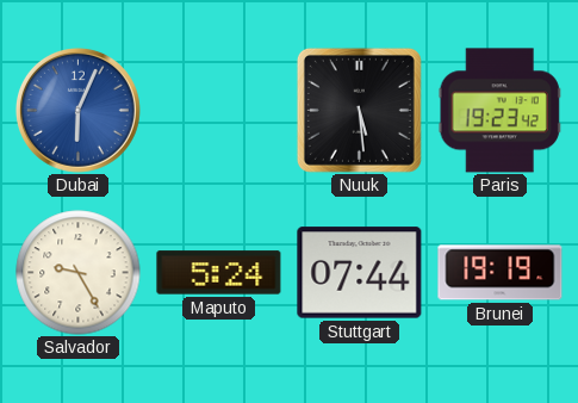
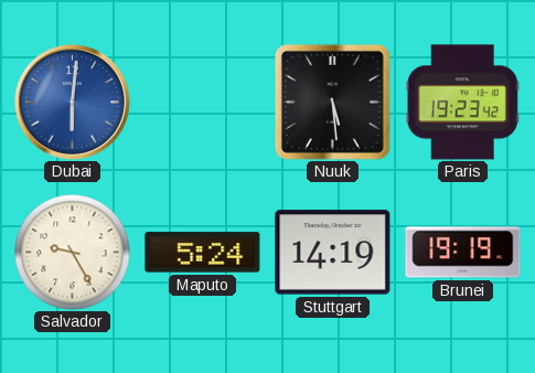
Dubai: 6:04 -> 6:01 (72, 102)
Stuttgart: 07:44 -> 14:19 (333, 253)
